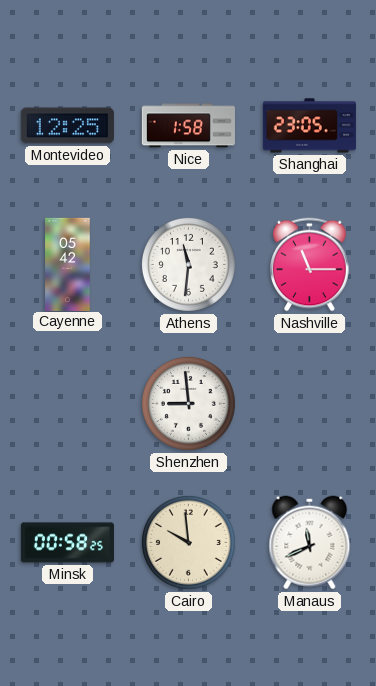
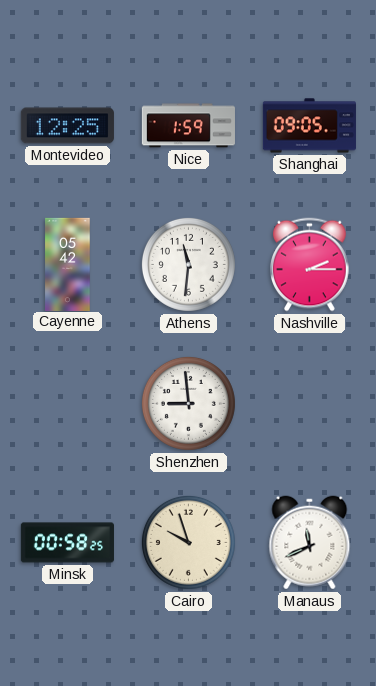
Nice: 1:58 -> 1:59 (188, 126)
Shanghai: 23:05 -> 09:05 (309, 126)
Nashville: 11:15 -> 2:15 (310, 265)
Cairo: 9:59 -> 9:57 (188, 542)
